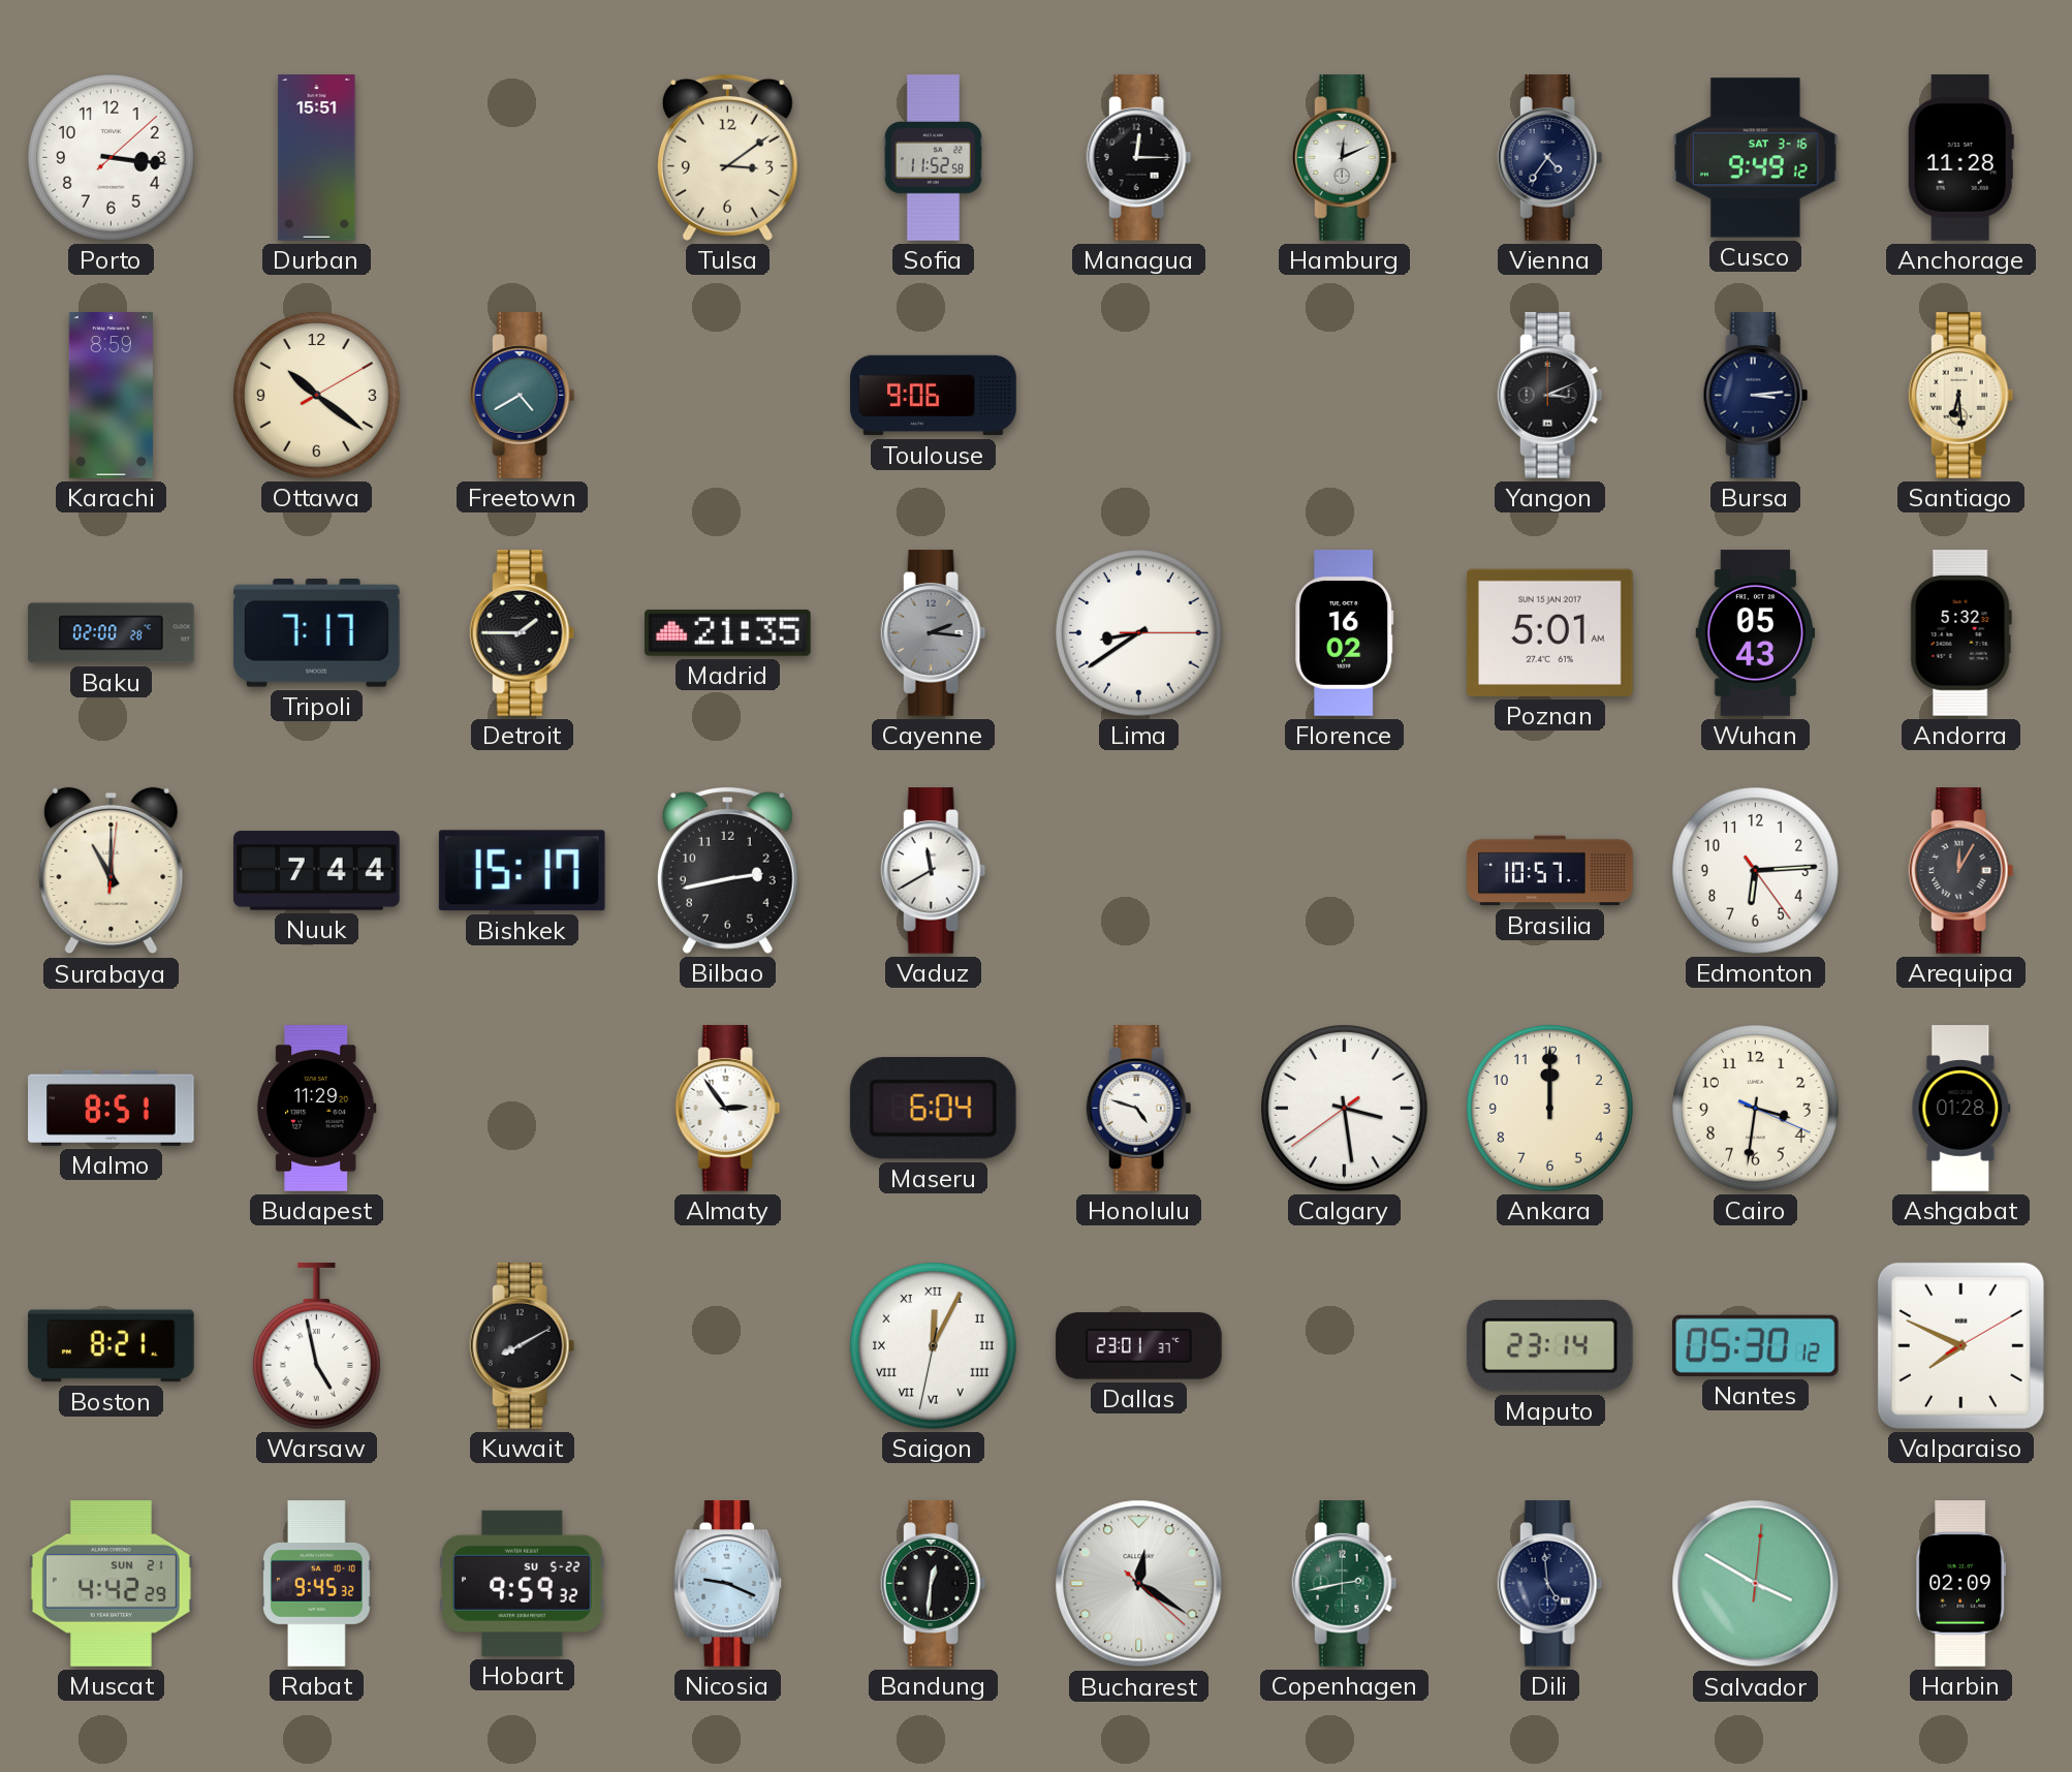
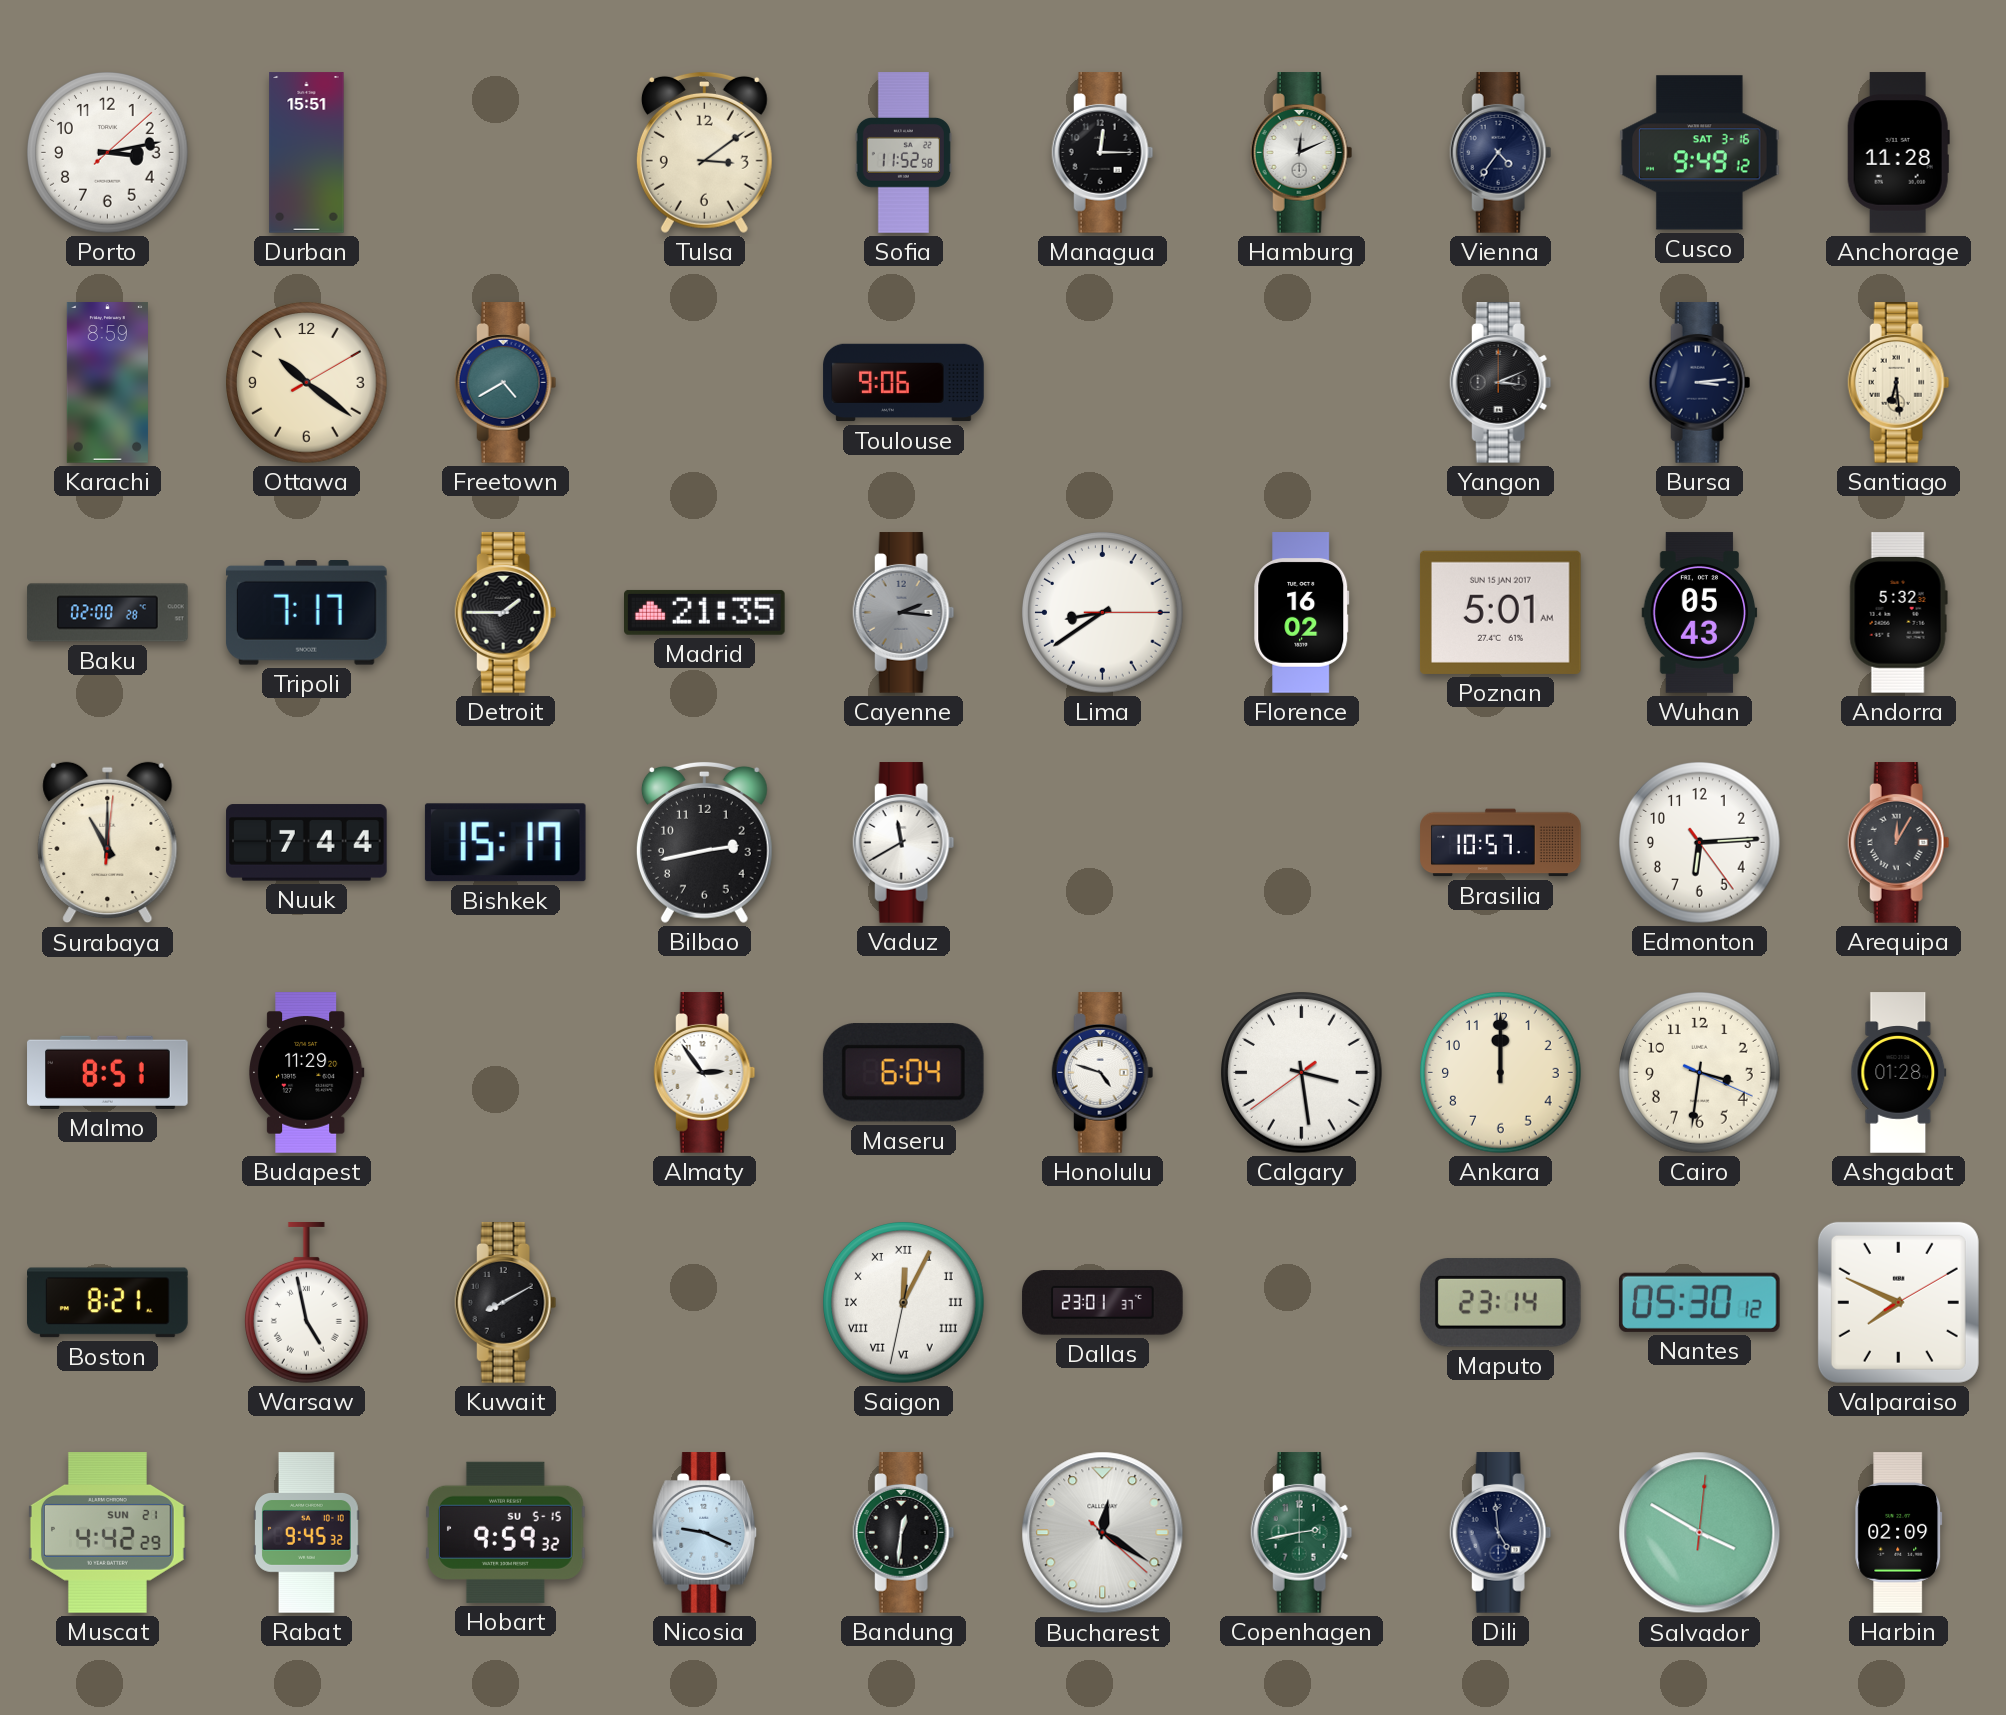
Porto: 3:16 -> 3:13 (108, 153)
Hobart date: SU 5-22 -> SU 5-15 (506, 1532)
